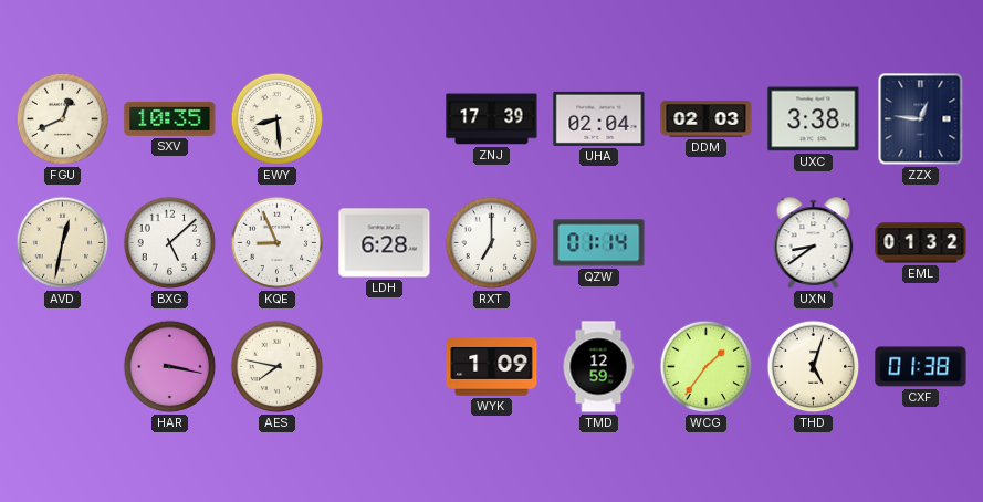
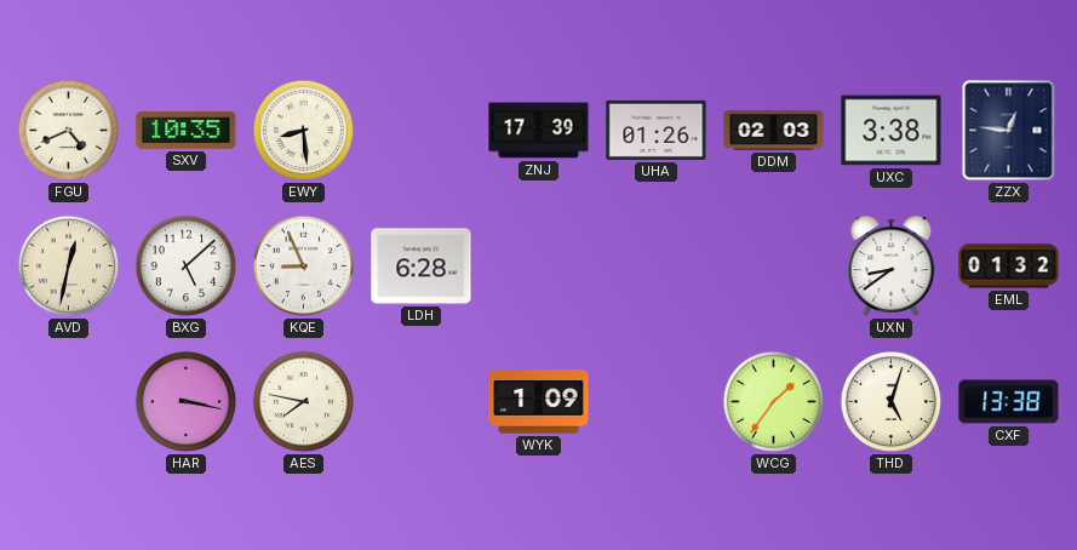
FGU: 12:41 -> 4:41 (69, 131)
UHA: 02:04 -> 01:26 (657, 130)
RXT: 7:00 -> none (492, 243)
QZW: 01:14 -> none (599, 243)
TMD: 12:59 -> none (598, 367)
CXF: 01:38 -> 13:38 (1009, 402)
